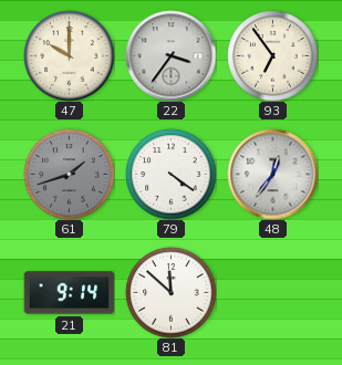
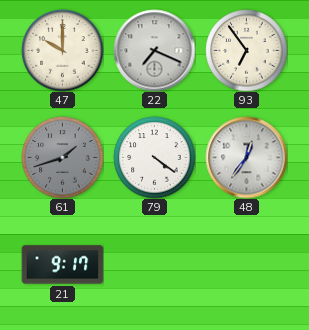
22: 3:36 -> 7:19 (154, 50)
21: 9:14 -> 9:17 (62, 265)
81: 11:52 -> none (170, 292)
